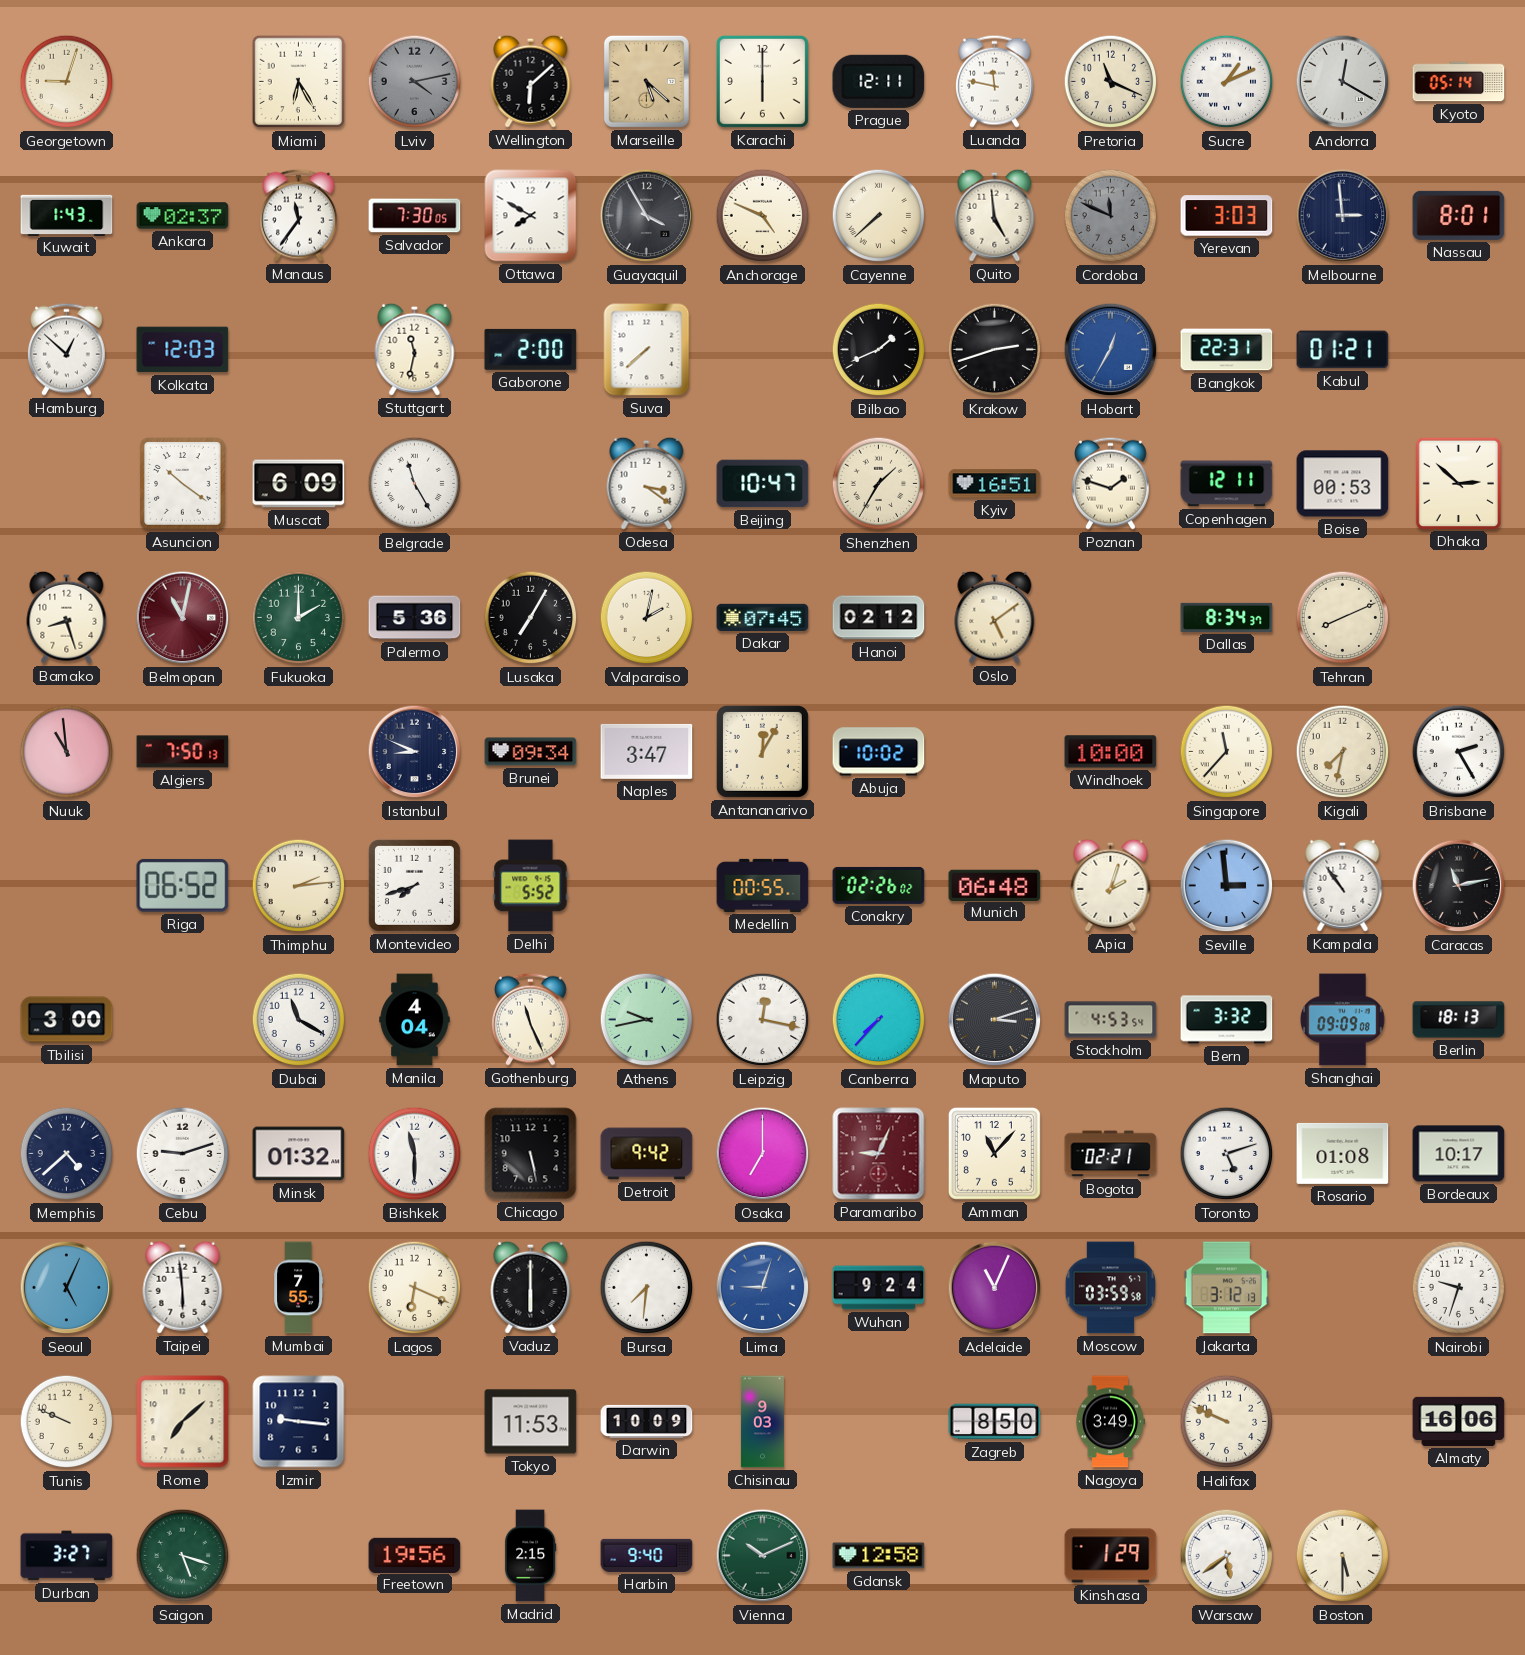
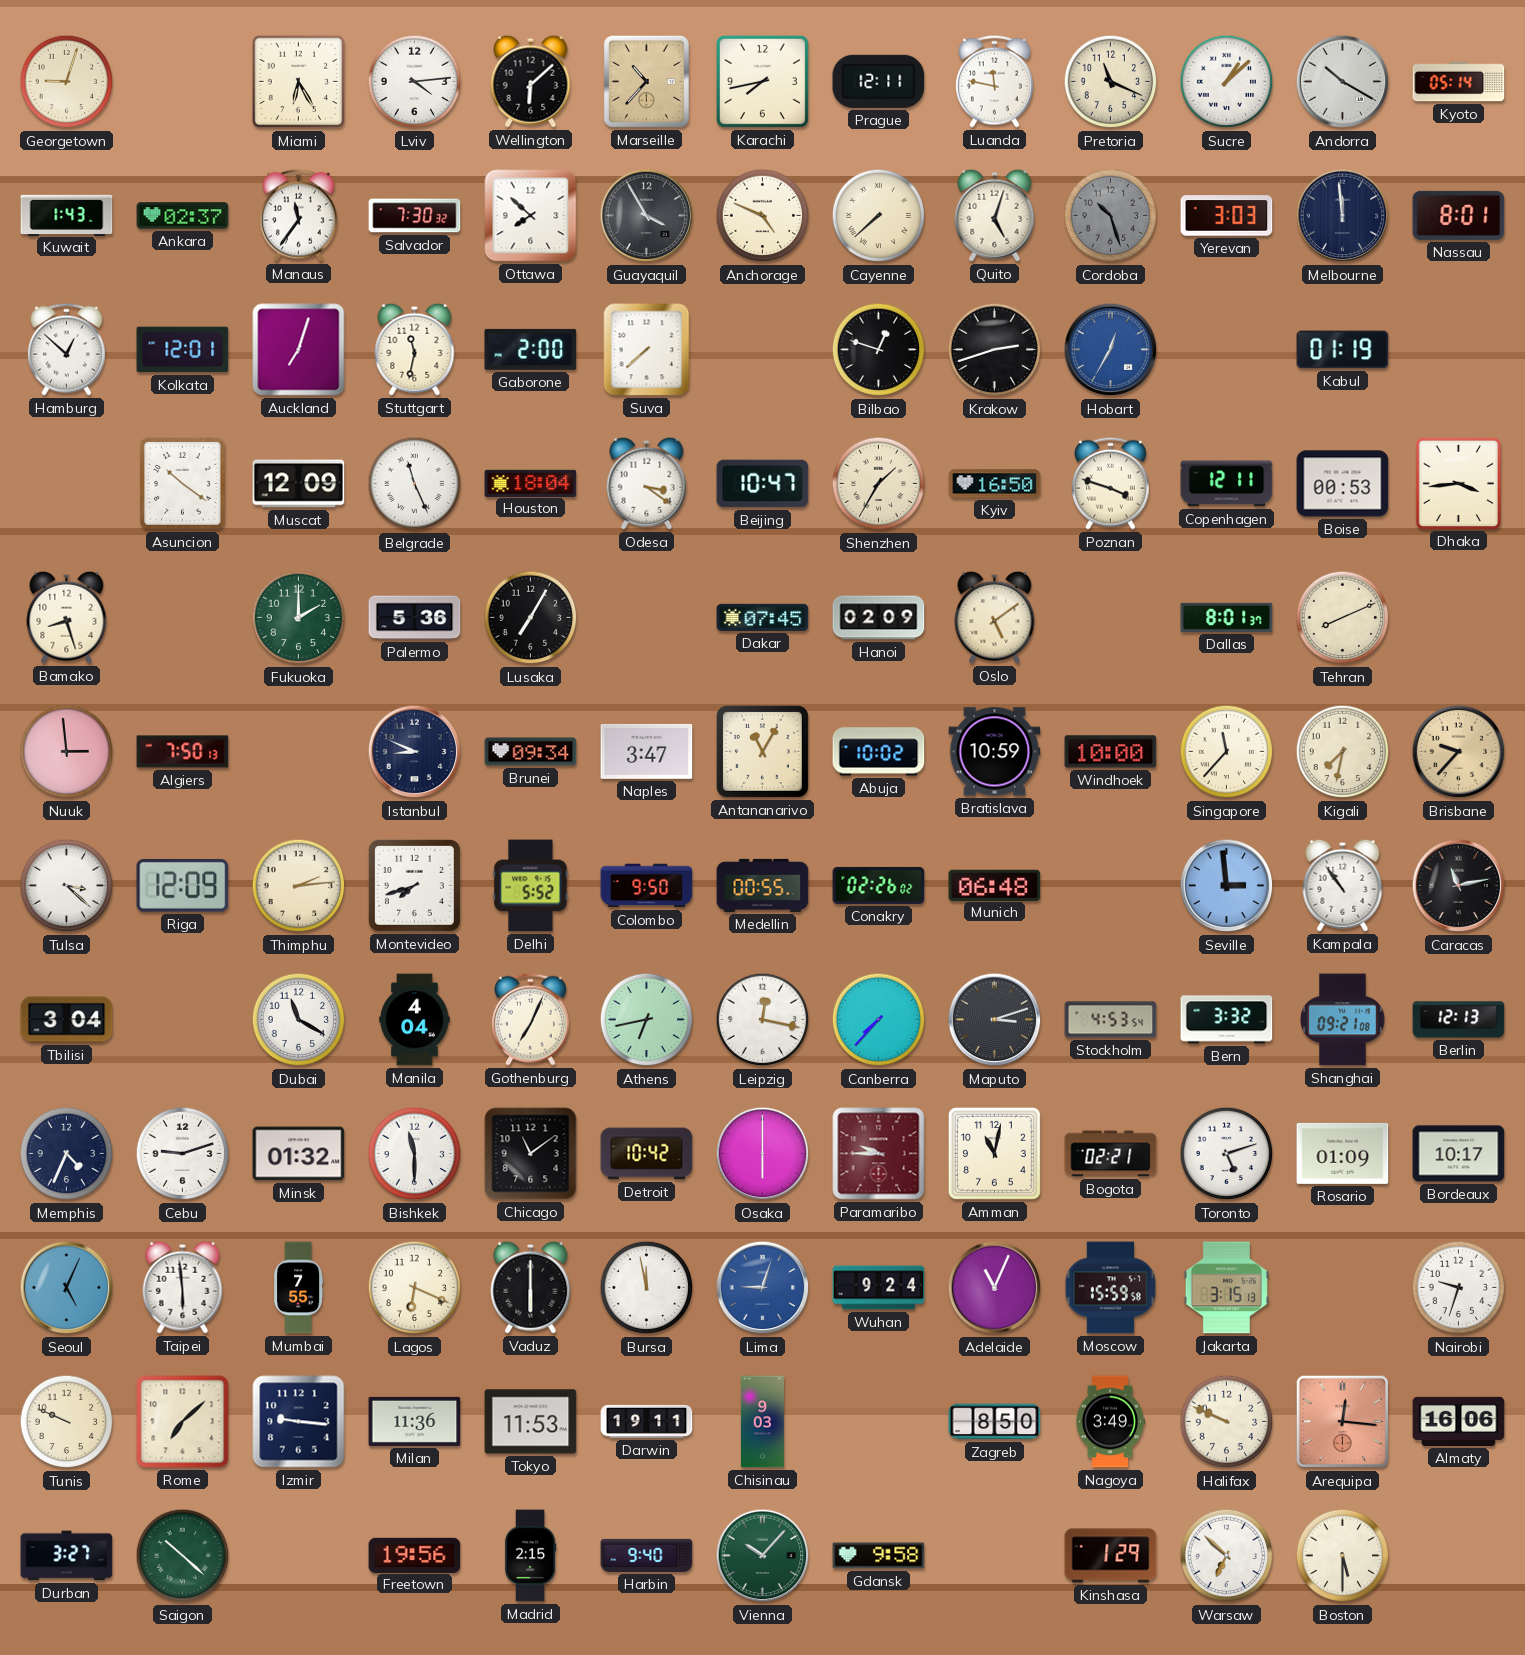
Lviv: 4:13 -> 4:14 (415, 82)
Lviv dial: grey -> white (415, 82)
Marseille: 5:22 -> 10:37 (646, 81)
Karachi: 6:00 -> 7:43 (762, 81)
Sucre: 1:11 -> 1:08 (1227, 82)
Andorra: 12:20 -> 10:20 (1343, 82)
Salvador: 7:30:05 -> 7:30:32 (415, 216)
Ottawa: 7:50 -> 7:52 (531, 216)
Quito: 4:59 -> 5:03 (995, 215)
Cordoba: 11:49 -> 10:27 (1111, 216)
Melbourne: 2:59 -> 11:59 (1343, 216)
Kolkata: 12:03 -> 12:01 (183, 350)
Auckland: none -> 7:03 (299, 350)
Bilbao: 1:41 -> 12:48 (879, 350)
Bangkok: 22:31 -> none (1227, 350)
Kabul: 01:21 -> 01:19 (1343, 350)
Muscat: 6:09 -> 12:09 (299, 484)
Belgrade: 11:25 -> 11:26 (415, 484)
Houston: none -> 18:04 (531, 483)
Kyiv: 16:51 -> 16:50 (995, 484)
Poznan: 1:48 -> 3:48 (1111, 483)
Dhaka: 2:52 -> 3:44 (1458, 483)
Belmopan: 11:02 -> none (183, 618)
Valparaiso: 2:02 -> none (647, 618)
Hanoi: 02:12 -> 02:09 (879, 618)
Dallas: 8:34 -> 8:01 (1227, 617)
Nuuk: 10:59 -> 2:59 (67, 752)
Antananarivo: 12:05 -> 11:05 (762, 751)
Bratislava: none -> 10:59 (995, 752)
Brisbane: 2:25 -> 9:37 (1459, 752)
Brisbane dial: white -> champagne (1459, 752)
Tulsa: none -> 3:22 (67, 886)
Riga: 06:52 -> 12:09 (183, 885)
Colombo: none -> 9:50 (647, 886)
Apia: 2:03 -> none (1111, 885)
Tbilisi: 3:00 -> 3:04 (67, 1020)
Gothenburg: 11:26 -> 7:04 (531, 1019)
Athens: 9:43 -> 6:43 (647, 1020)
Shanghai: 09:09 -> 09:21 (1343, 1020)
Berlin: 18:13 -> 12:13 (1459, 1020)
Memphis: 4:38 -> 4:34 (67, 1154)
Chicago: 5:28 -> 11:09 (531, 1154)
Detroit: 9:42 -> 10:42 (647, 1154)
Osaka: 7:00 -> 6:00 (763, 1154)
Paramaribo: 9:04 -> 9:45 (879, 1154)
Amman: 11:07 -> 11:02 (994, 1153)
Rosario: 01:08 -> 01:09 (1343, 1153)
Bursa: 7:31 -> 11:58 (647, 1288)
Moscow: 03:59 -> 15:59 (1110, 1288)
Jakarta: 3:12 -> 3:15 (1226, 1288)
Milan: none -> 11:36 (415, 1421)
Darwin: 10:09 -> 19:11 (647, 1421)
Arequipa: none -> 12:16 (1343, 1422)
Saigon: 5:18 -> 10:22 (183, 1556)
Vienna: 10:11 -> 10:07 (763, 1556)
Gdansk: 12:58 -> 9:58 (879, 1556)
Warsaw: 5:39 -> 6:52 (1227, 1556)
